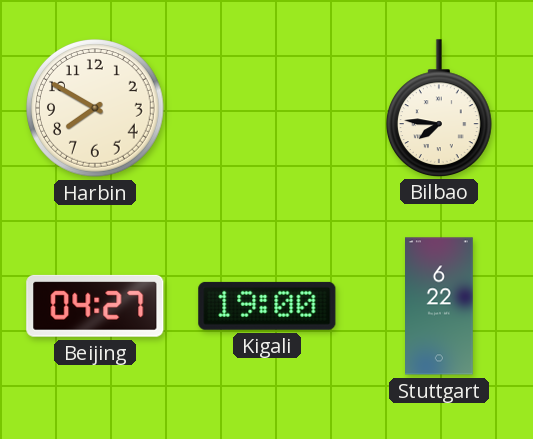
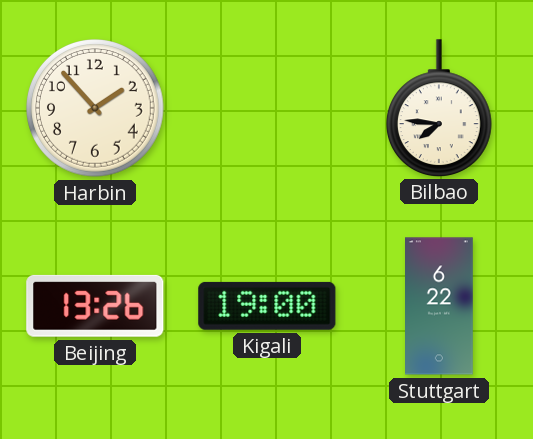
Harbin: 7:50 -> 1:53 (96, 109)
Beijing: 04:27 -> 13:26 (95, 306)
